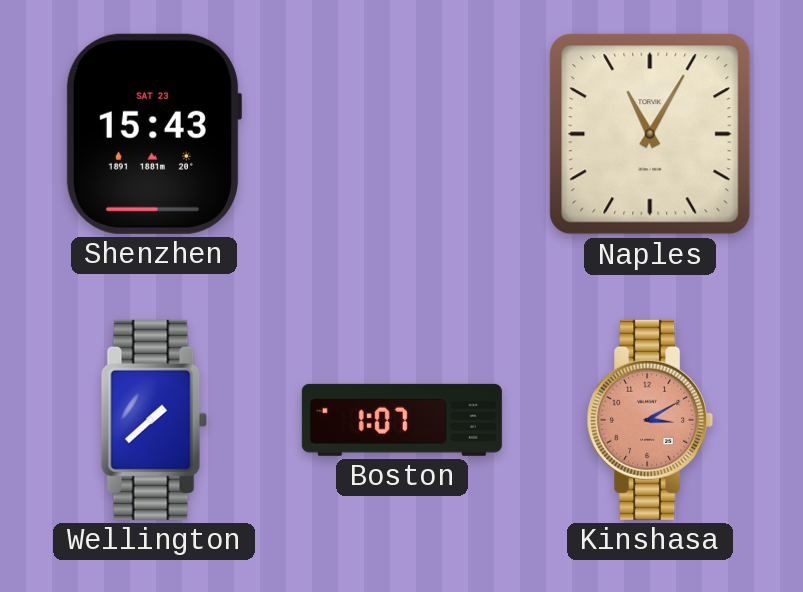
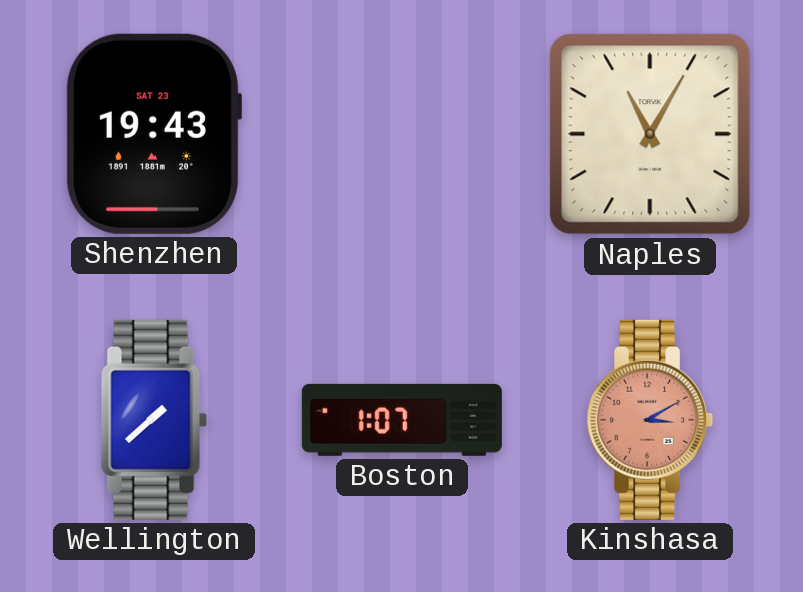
Shenzhen: 15:43 -> 19:43 (153, 134)
